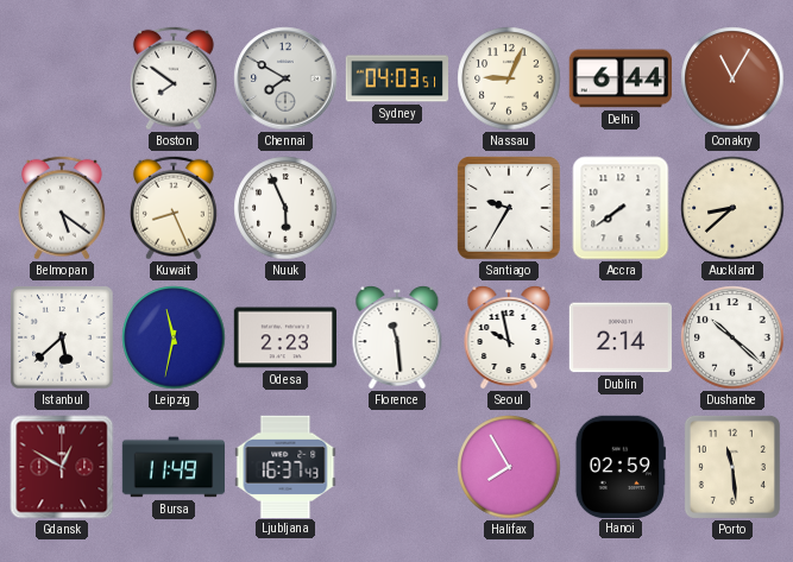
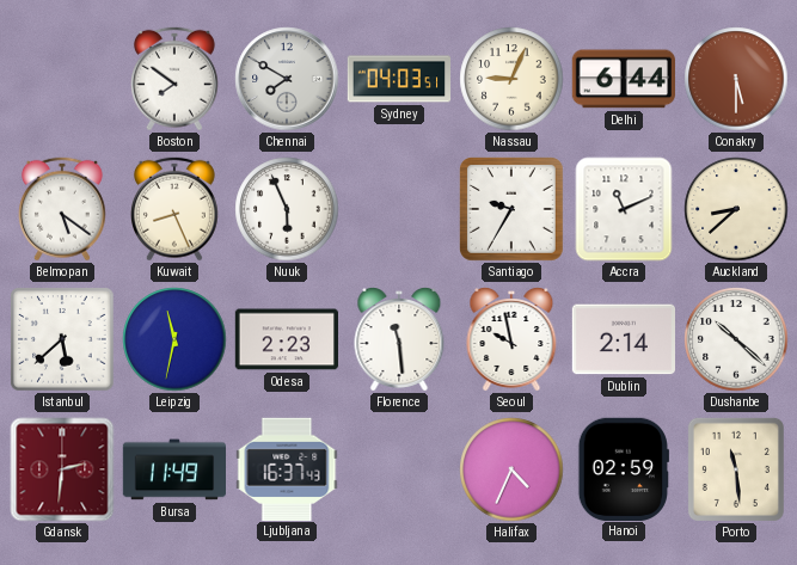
Conakry: 11:05 -> 5:30 (736, 79)
Accra: 7:39 -> 11:11 (624, 209)
Gdansk: 12:50 -> 2:31 (62, 469)
Halifax: 7:55 -> 4:34 (511, 469)
